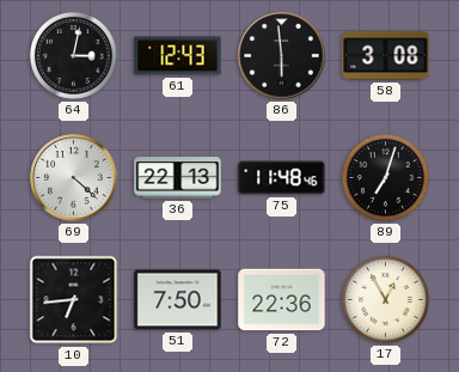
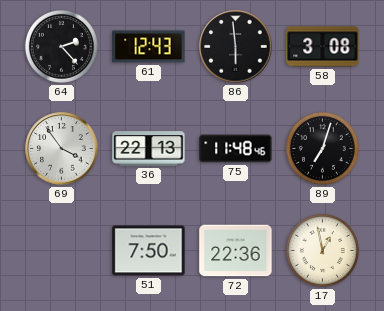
64: 3:02 -> 2:23 (61, 46)
69: 4:22 -> 3:54 (62, 149)
10: 6:44 -> none (74, 300)
17: 12:55 -> 12:58 (322, 250)
